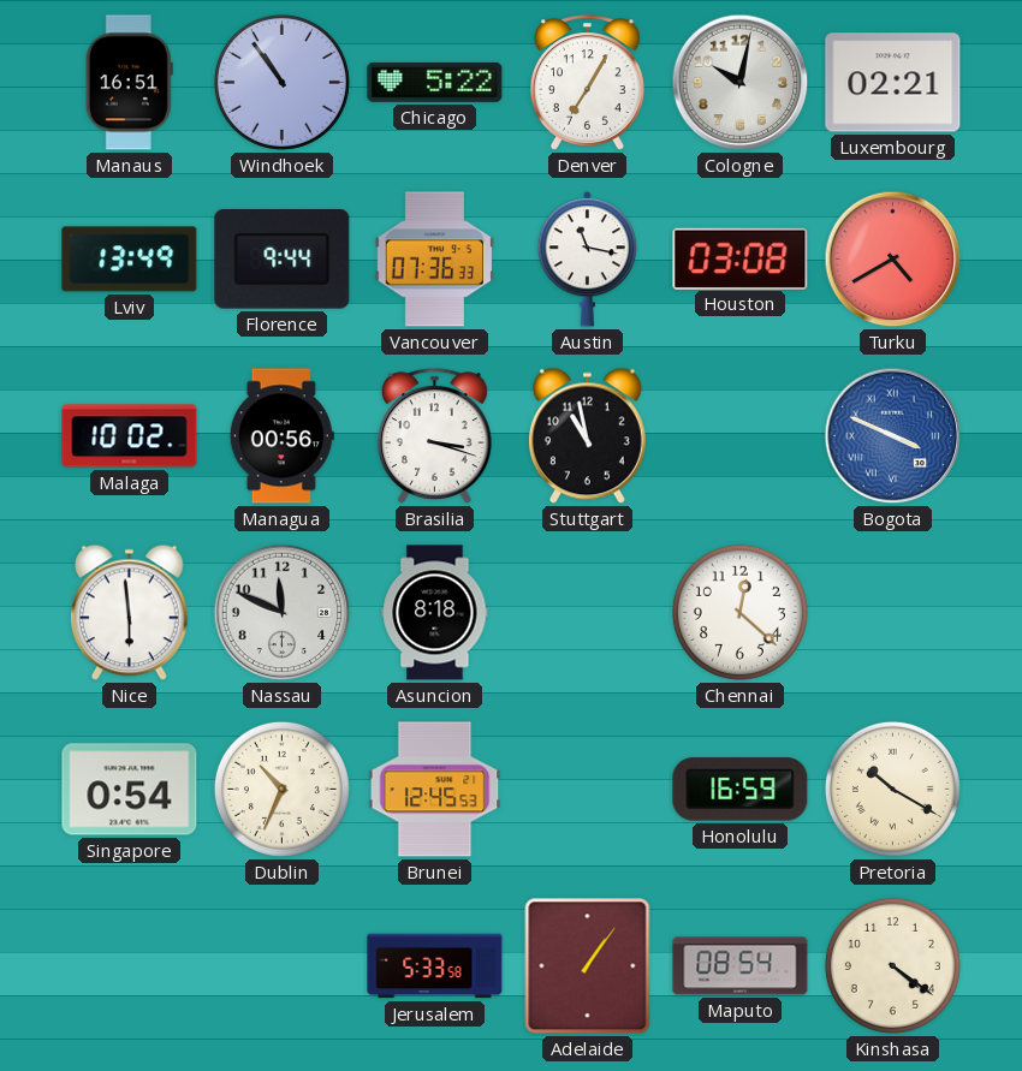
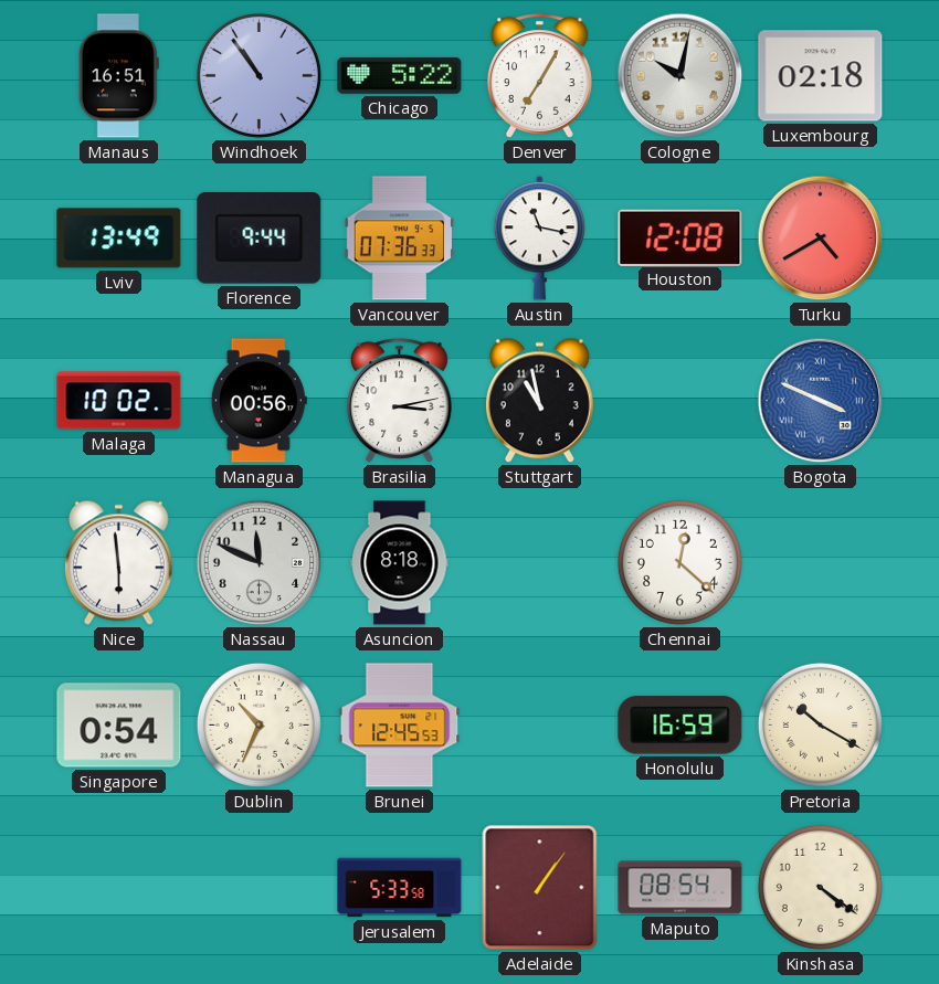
Luxembourg: 02:21 -> 02:18 (821, 76)
Houston: 03:08 -> 12:08 (680, 237)
Brasilia: 3:18 -> 3:13 (399, 401)
